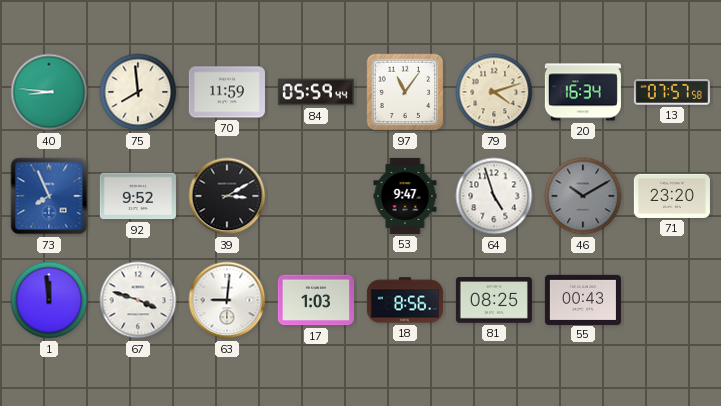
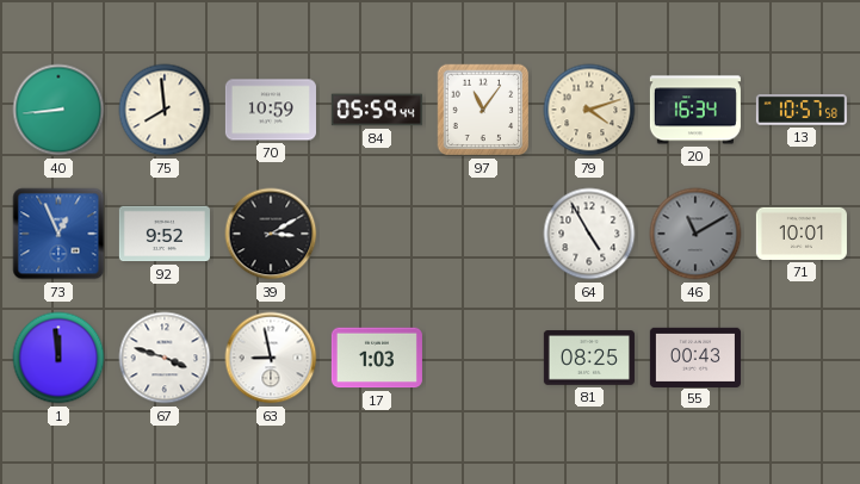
40: 8:46 -> 8:44 (58, 110)
70: 11:59 -> 10:59 (271, 110)
13: 07:57 -> 10:57 (802, 111)
73: 7:56 -> 12:56 (58, 234)
53: 9:47 -> none (405, 196)
64: 4:57 -> 4:55 (589, 234)
46: 10:10 -> 11:10 (695, 234)
71: 23:20 -> 10:01 (802, 234)
63: 9:01 -> 8:58 (271, 358)
18: 8:56 -> none (405, 300)
